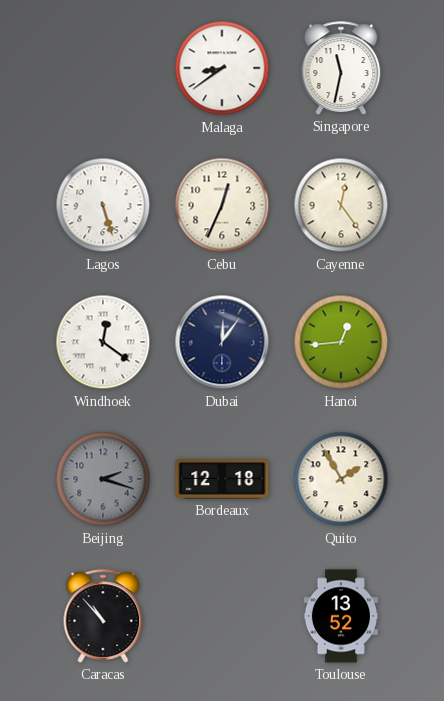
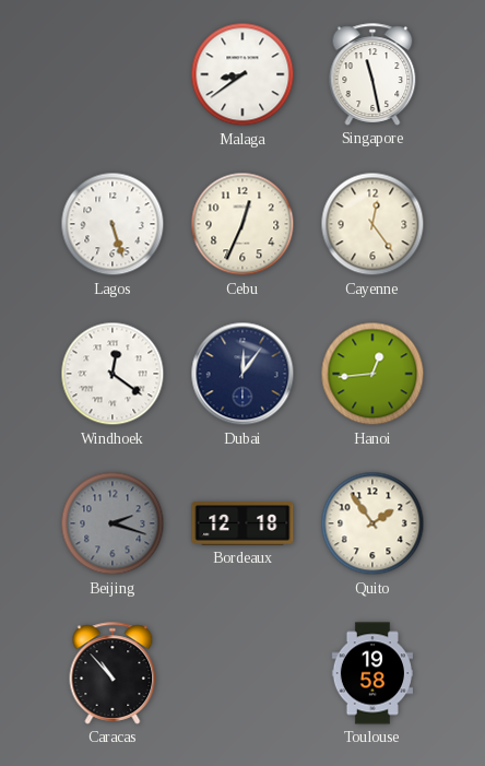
Singapore: 11:32 -> 11:28 (372, 74)
Quito: 1:55 -> 1:54 (372, 523)
Toulouse: 13:52 -> 19:58 (371, 673)
